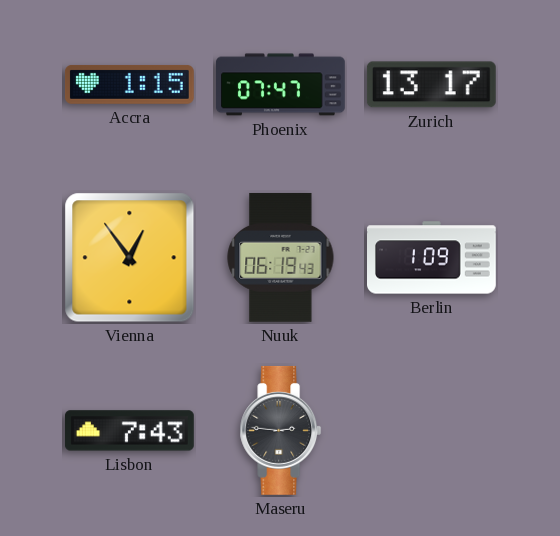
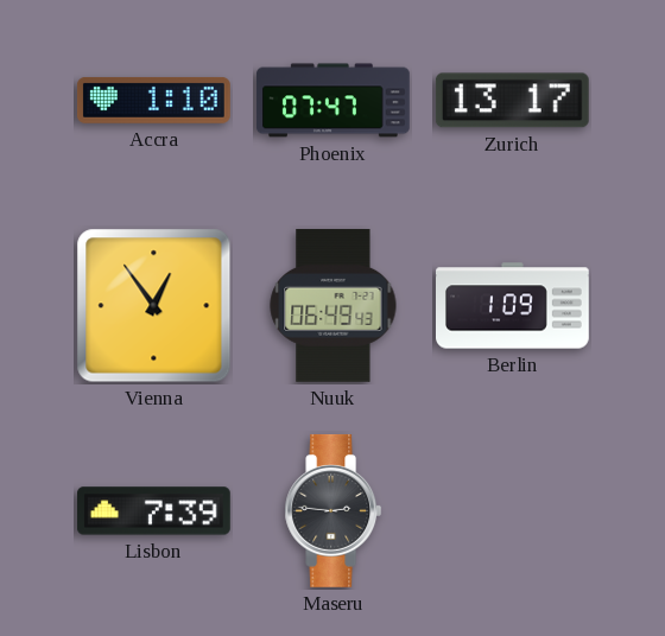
Accra: 1:15 -> 1:10 (154, 100)
Nuuk: 06:19 -> 06:49 (334, 305)
Lisbon: 7:43 -> 7:39 (154, 511)
